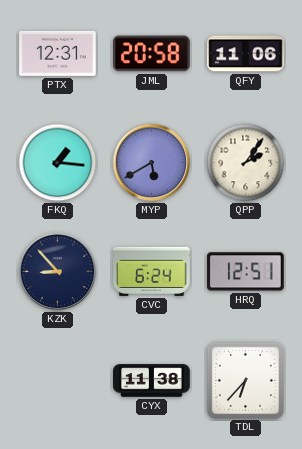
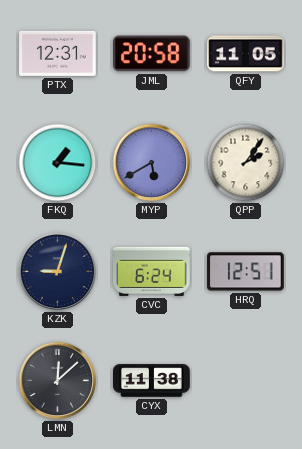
QFY: 11:06 -> 11:05 (246, 54)
KZK: 8:53 -> 9:03 (58, 272)
LMN: none -> 12:08 (58, 381)
TDL: 6:37 -> none (245, 380)
